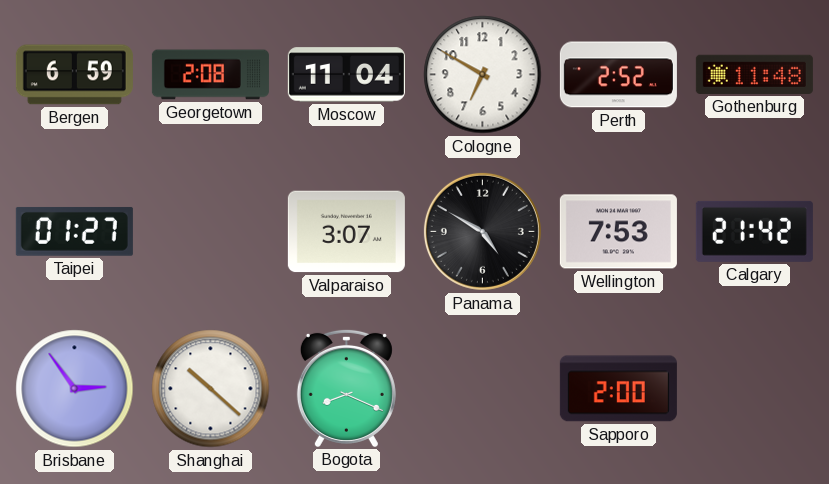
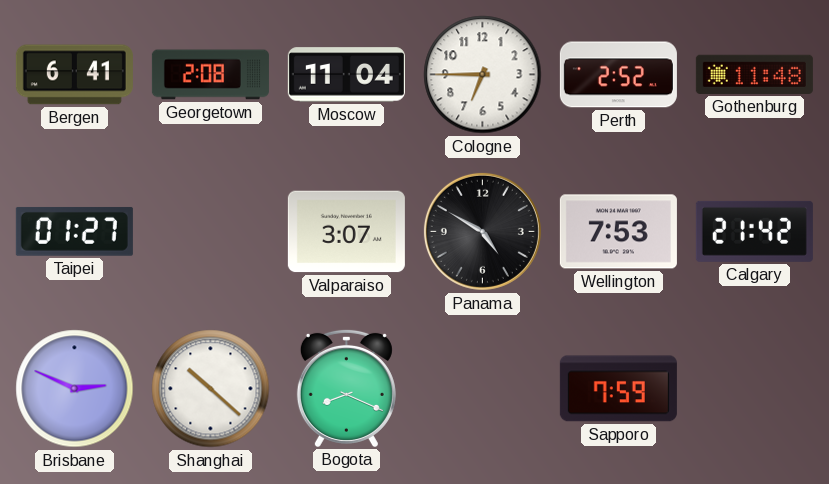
Bergen: 6:59 -> 6:41 (74, 75)
Cologne: 6:50 -> 6:45 (483, 75)
Brisbane: 2:54 -> 2:49 (75, 389)
Sapporo: 2:00 -> 7:59 (618, 389)
